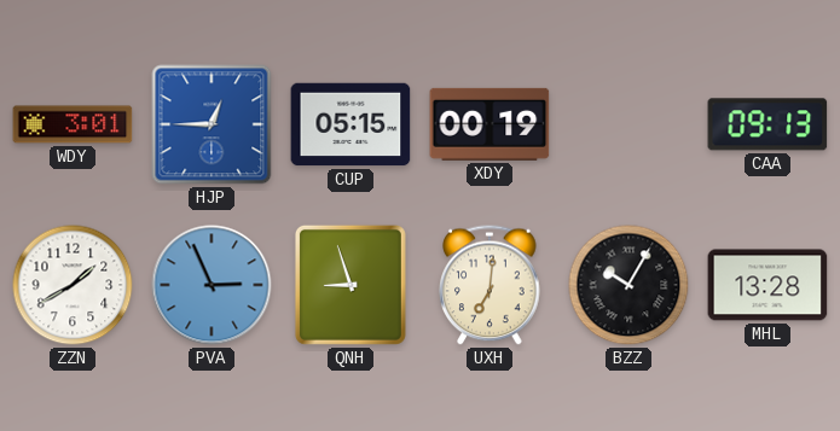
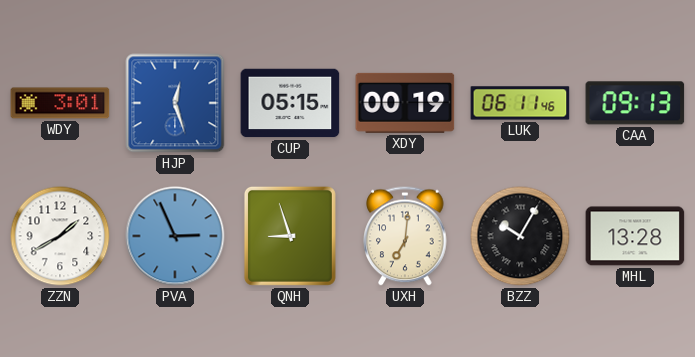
HJP: 12:45 -> 12:27 (175, 103)
LUK: none -> 06:11 (520, 103)
